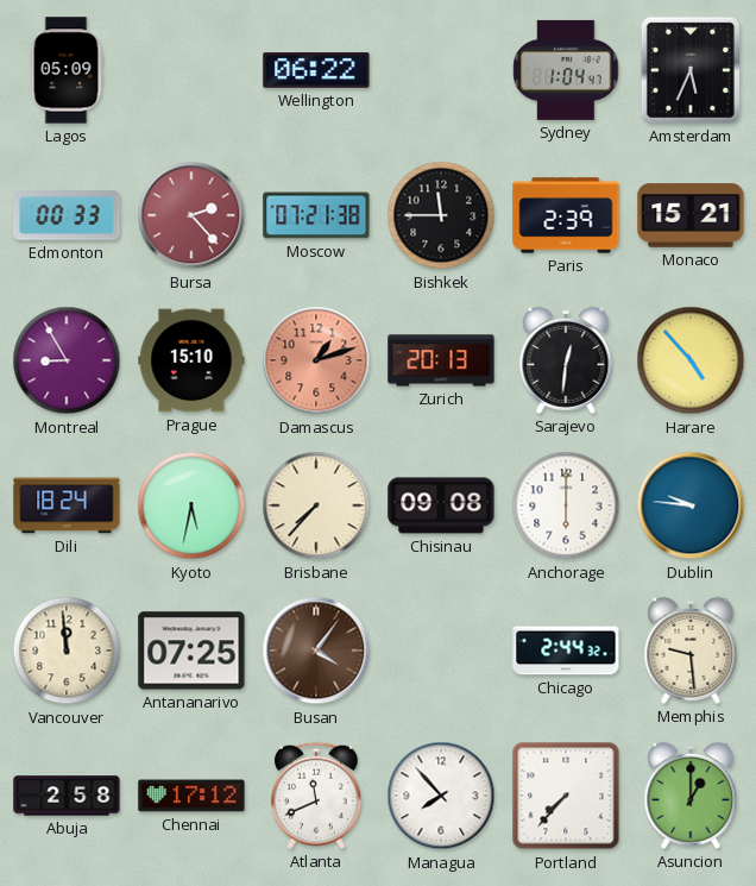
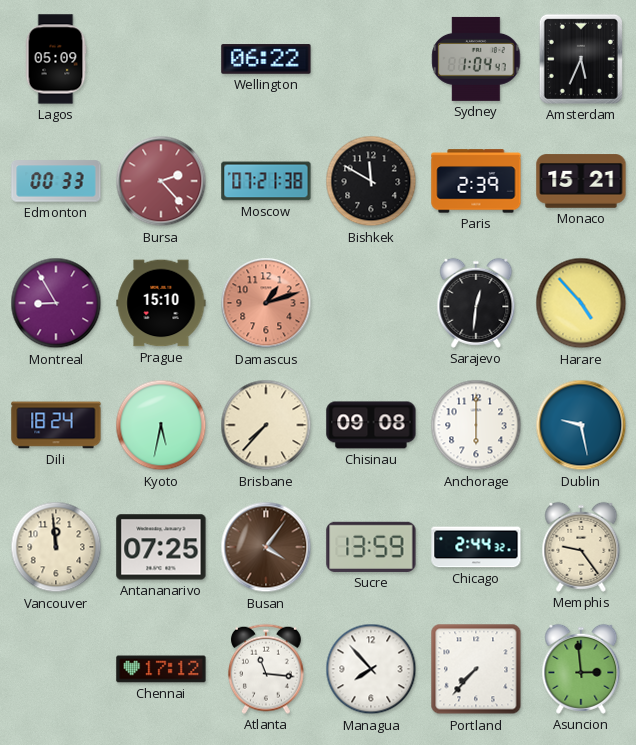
Bishkek: 11:45 -> 11:50 (371, 181)
Zurich: 20:13 -> none (441, 360)
Dublin: 9:46 -> 9:28 (581, 425)
Sucre: none -> 13:59 (371, 547)
Memphis: 9:29 -> 9:24 (581, 547)
Abuja: 2:58 -> none (67, 796)
Atlanta: 11:41 -> 11:16 (266, 669)
Asuncion: 1:00 -> 2:59 (581, 669)
